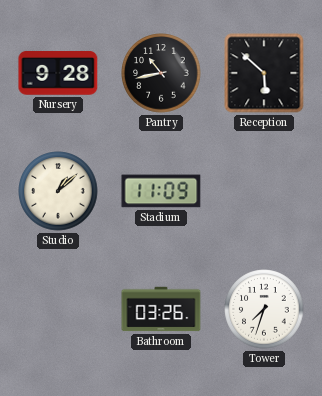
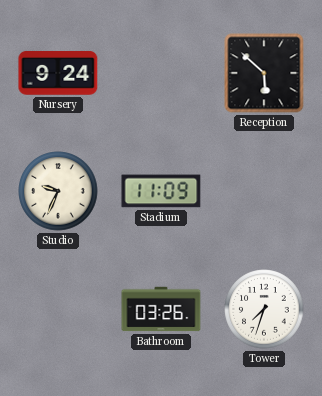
Nursery: 9:28 -> 9:24 (58, 73)
Pantry: 10:43 -> none (161, 73)
Studio: 1:08 -> 9:34 (58, 191)
